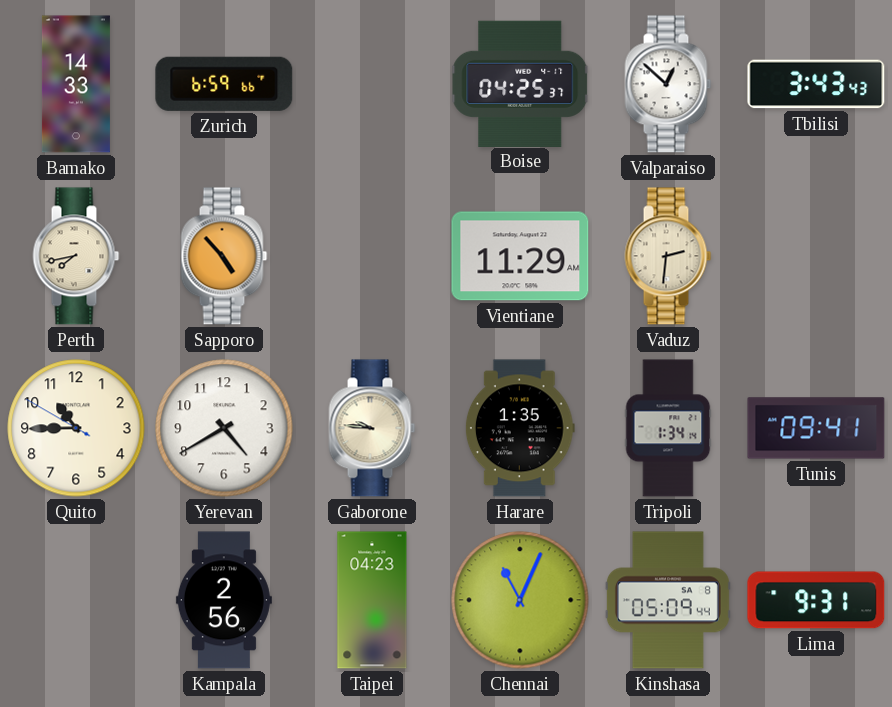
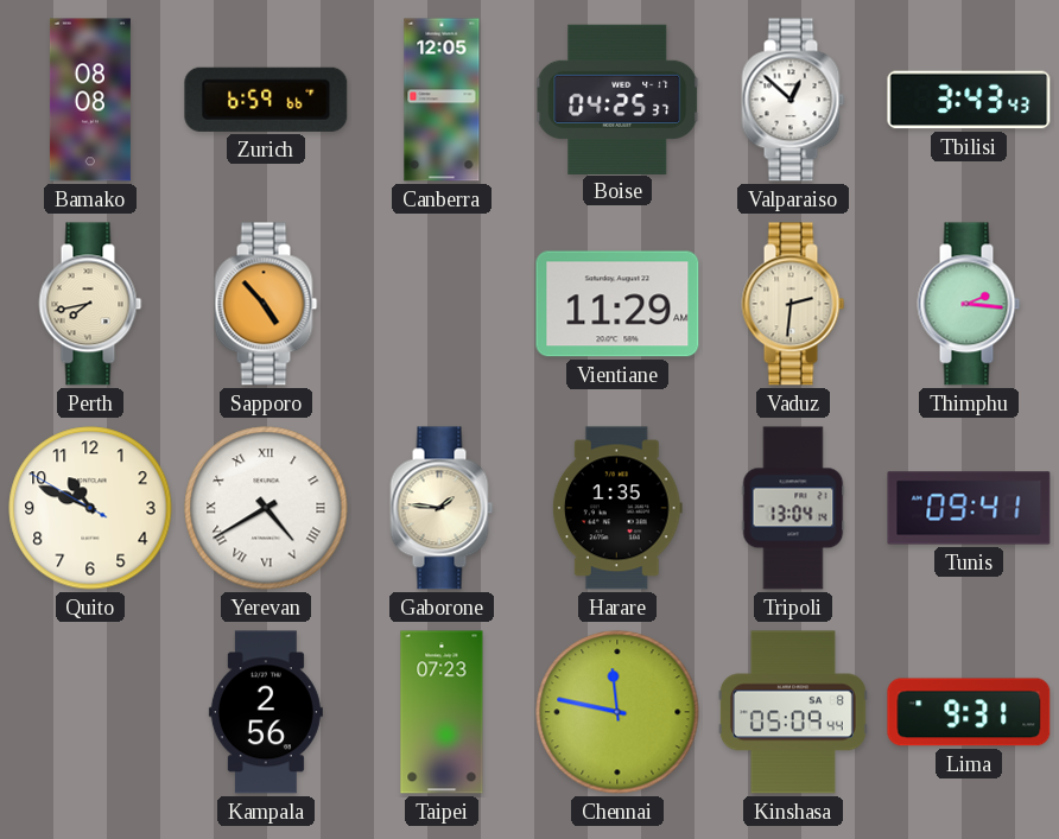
Bamako: 14:33 -> 08:08 (90, 100)
Canberra: none -> 12:05 (442, 100)
Thimphu: none -> 2:16 (969, 304)
Quito: 10:44 -> 10:48 (90, 508)
Yerevan numerals: Arabic -> Roman (266, 508)
Gaborone: 9:46 -> 1:46 (442, 508)
Tripoli: 1:34 -> 13:04 (793, 508)
Taipei: 04:23 -> 07:23 (442, 712)
Chennai: 11:04 -> 11:47 (617, 712)
